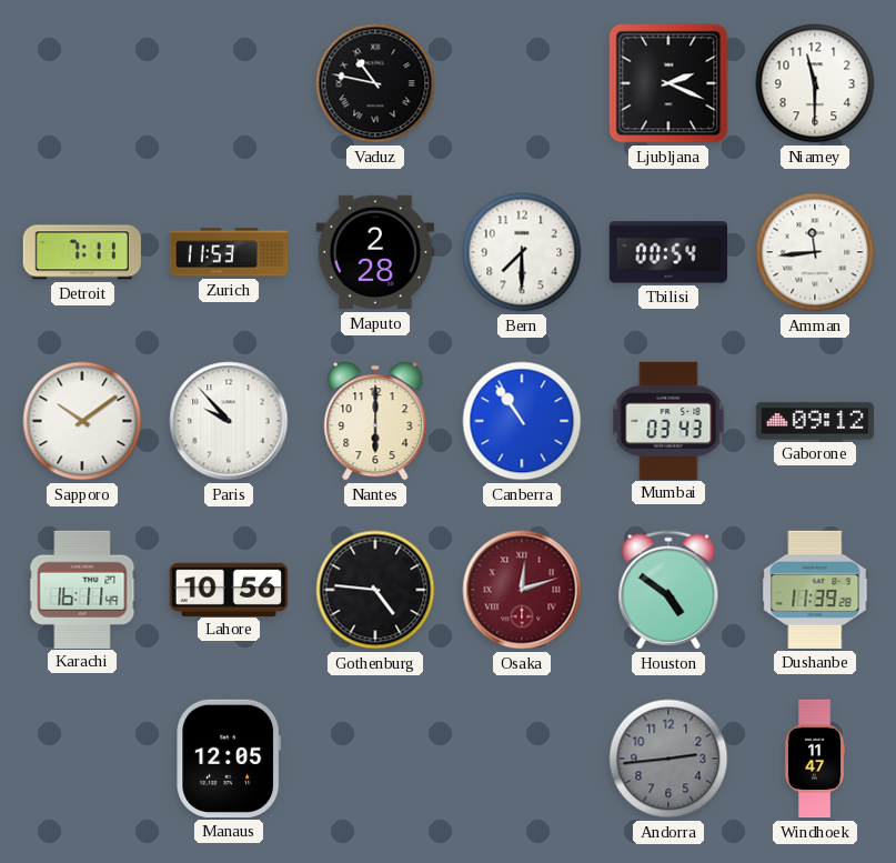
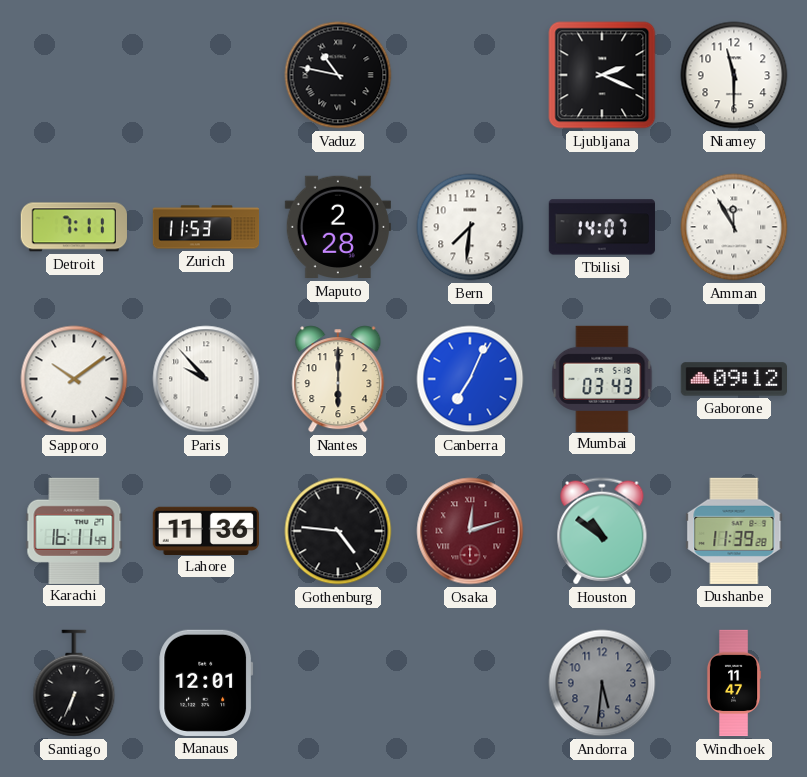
Bern: 7:30 -> 7:31 (470, 227)
Tbilisi: 00:54 -> 14:07 (602, 227)
Amman: 11:44 -> 11:55 (734, 227)
Canberra: 10:54 -> 7:04 (470, 379)
Lahore: 10:56 -> 11:36 (205, 530)
Houston: 4:51 -> 10:51 (602, 531)
Santiago: none -> 6:34 (74, 683)
Manaus: 12:05 -> 12:01 (206, 683)
Andorra: 2:44 -> 5:31 (602, 683)
